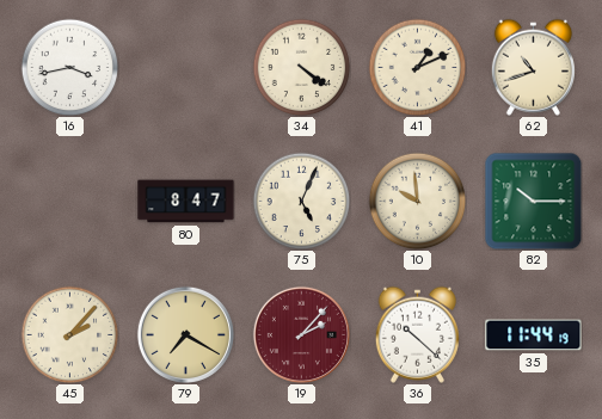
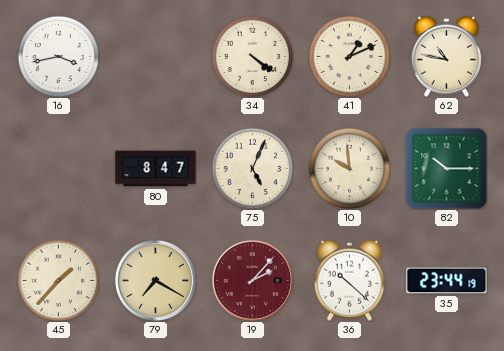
62: 10:42 -> 10:47 (446, 56)
45: 2:07 -> 1:37 (58, 280)
35: 11:44 -> 23:44 (447, 281)
